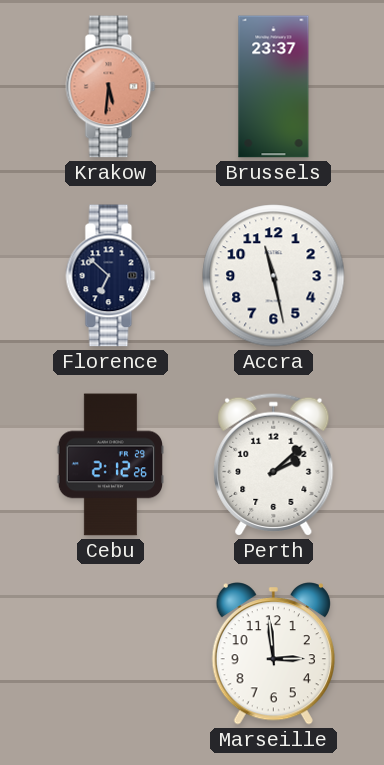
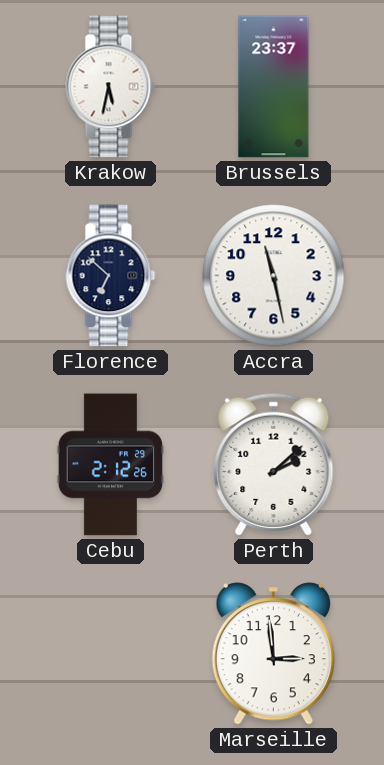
Krakow: 5:31 -> 5:32 (111, 87)
Krakow dial: salmon -> white (111, 87)
